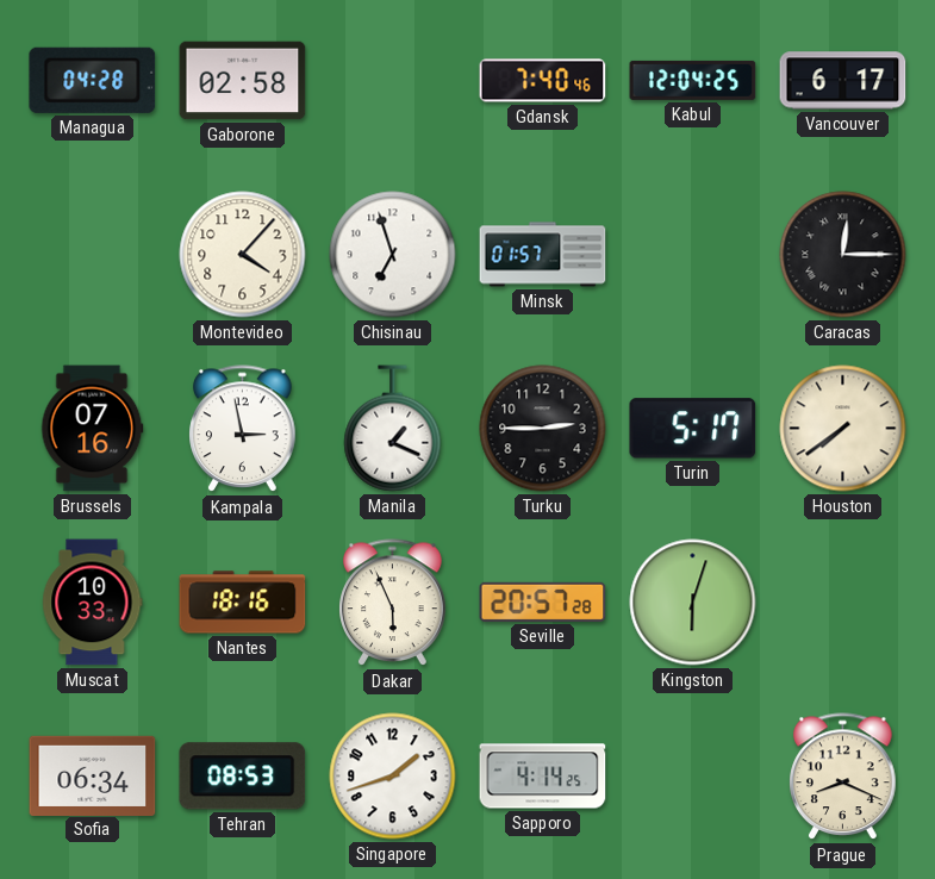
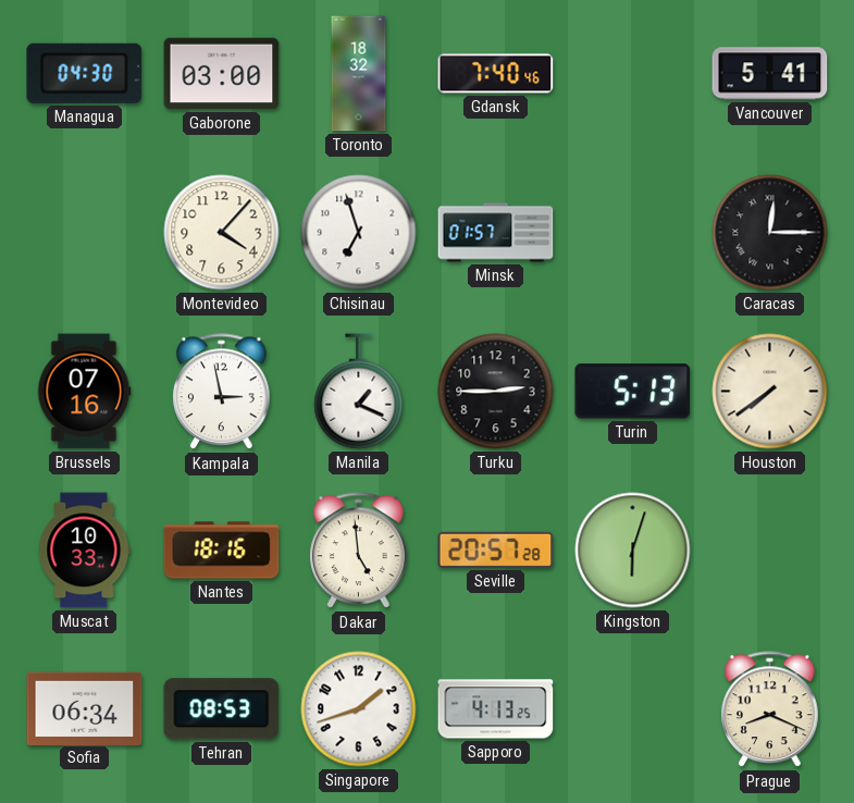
Managua: 04:28 -> 04:30 (85, 73)
Gaborone: 02:58 -> 03:00 (222, 74)
Toronto: none -> 18:32 (359, 74)
Kabul: 12:04 -> none (693, 80)
Vancouver: 6:17 -> 5:41 (770, 74)
Turin: 5:17 -> 5:13 (633, 392)
Dakar: 5:56 -> 4:59 (359, 551)
Sapporo: 4:14 -> 4:13 (496, 709)
